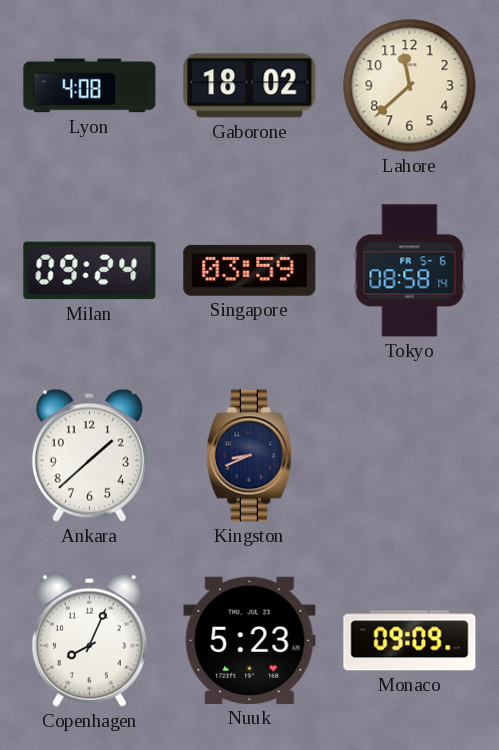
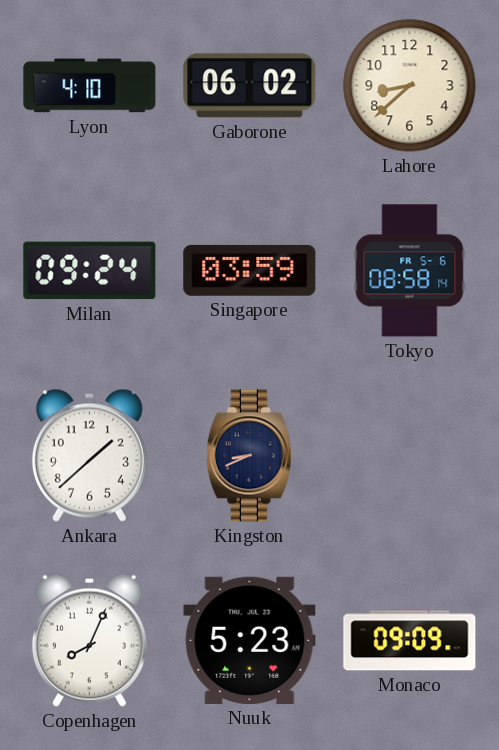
Lyon: 4:08 -> 4:10 (90, 86)
Gaborone: 18:02 -> 06:02 (250, 86)
Lahore: 11:38 -> 8:38 (410, 86)
